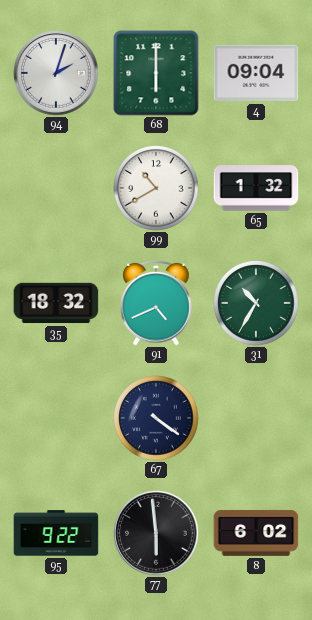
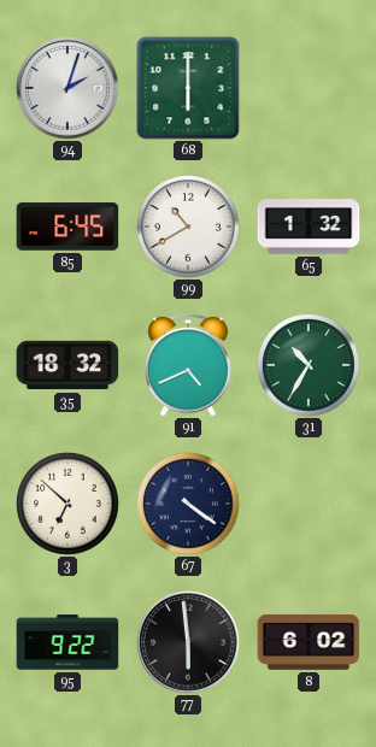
4: 09:04 -> none (256, 73)
85: none -> 6:45 (67, 227)
3: none -> 6:52 (67, 504)
